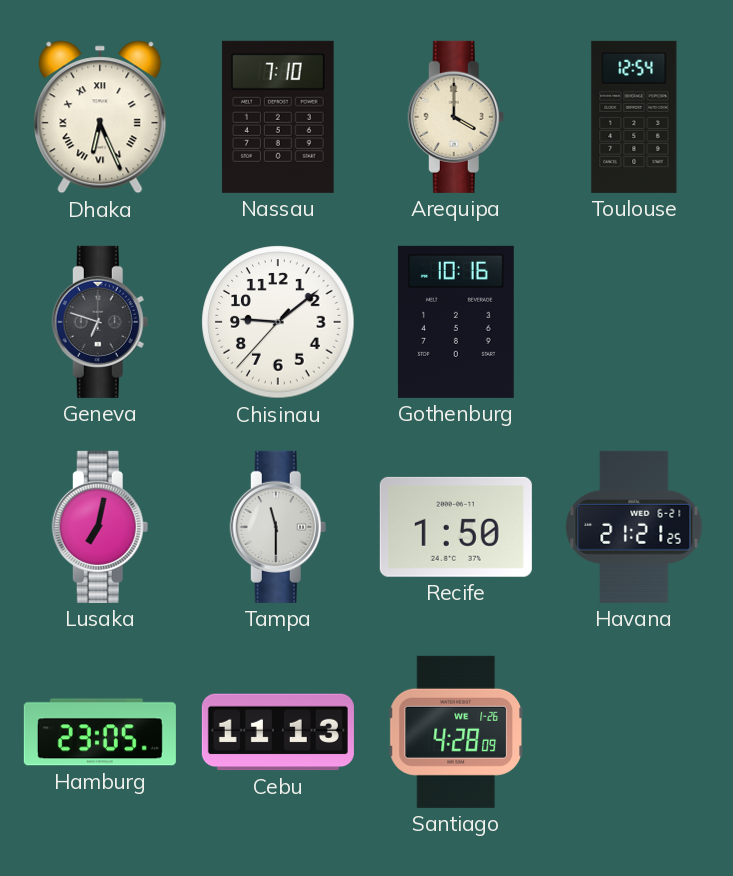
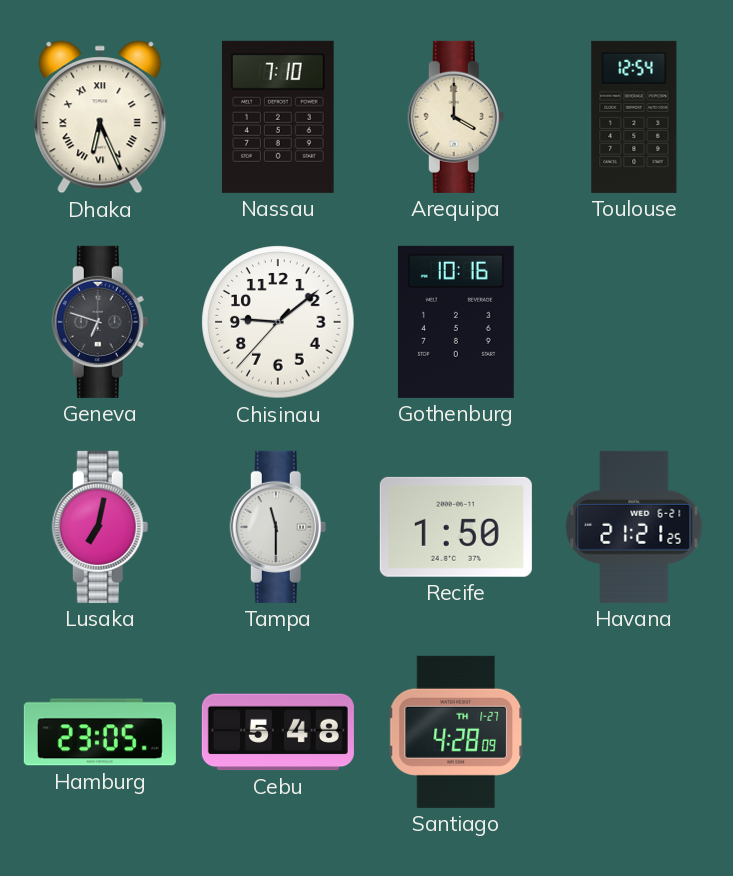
Cebu: 11:13 -> 5:48 (278, 732)
Santiago date: WE 1-26 -> TH 1-27 (456, 732)
